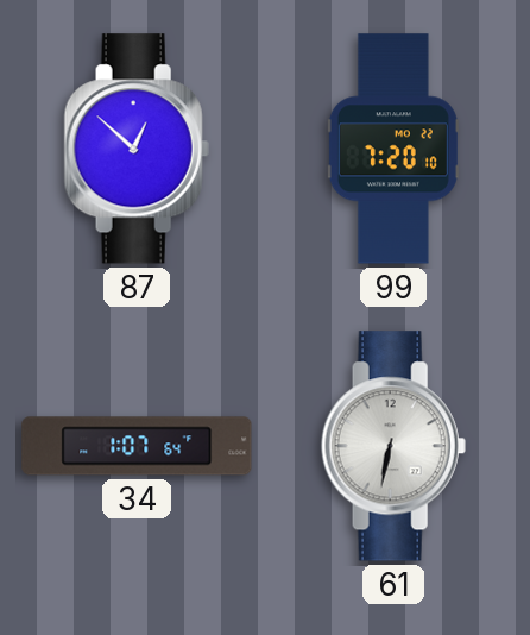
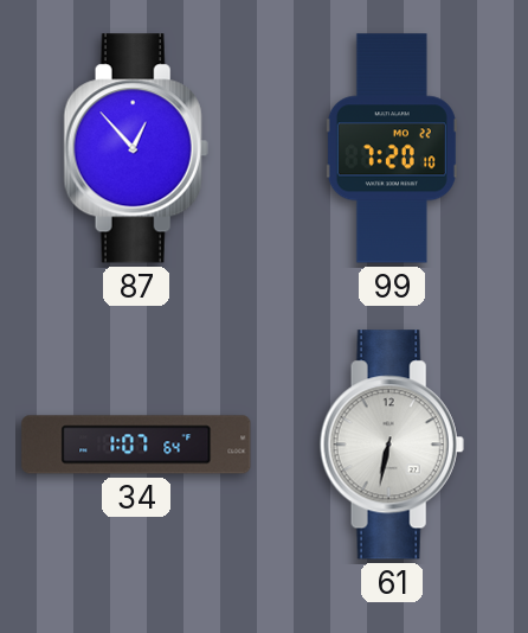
87: 12:52 -> 12:53 (136, 148)
